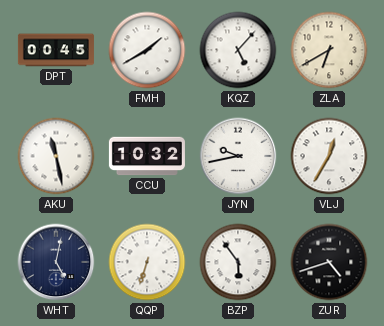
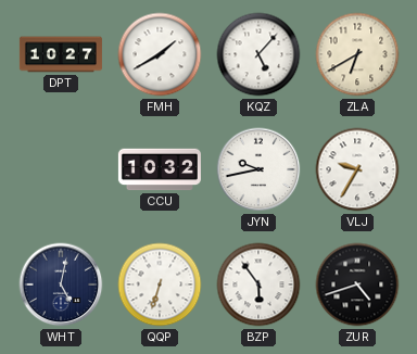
DPT: 00:45 -> 10:27 (61, 54)
AKU: 11:28 -> none (56, 156)
VLJ: 12:35 -> 9:35 (357, 169)
